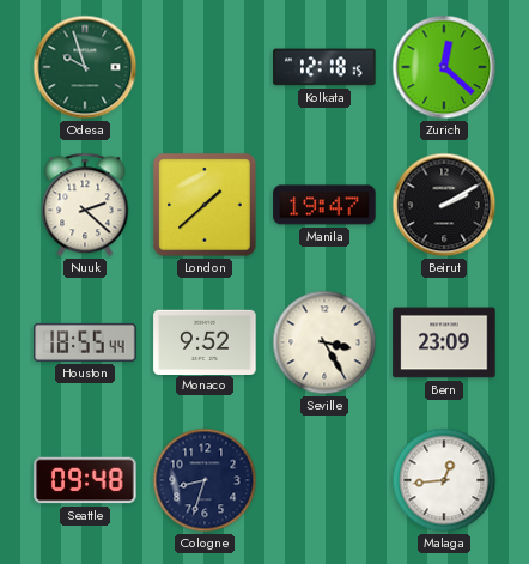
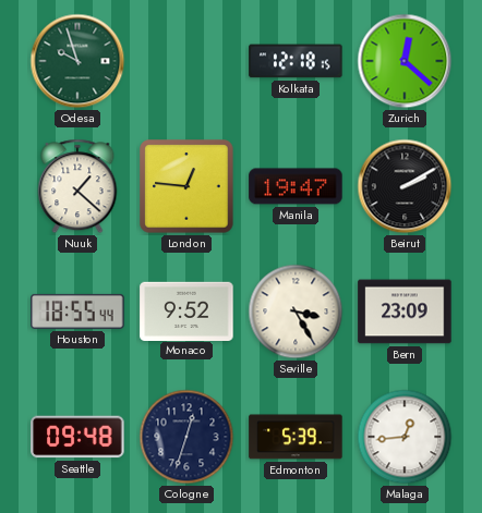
Nuuk: 2:22 -> 1:22 (77, 186)
London: 1:38 -> 12:46 (186, 186)
Cologne: 8:33 -> 12:33 (186, 437)
Edmonton: none -> 5:39 (296, 437)
